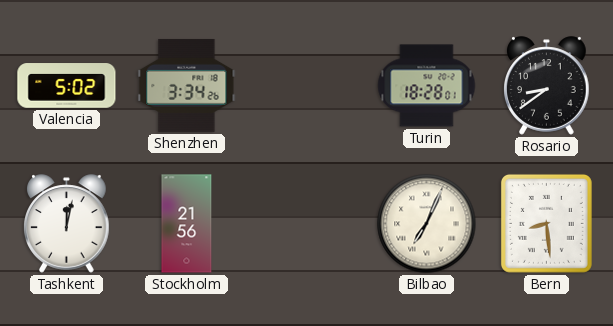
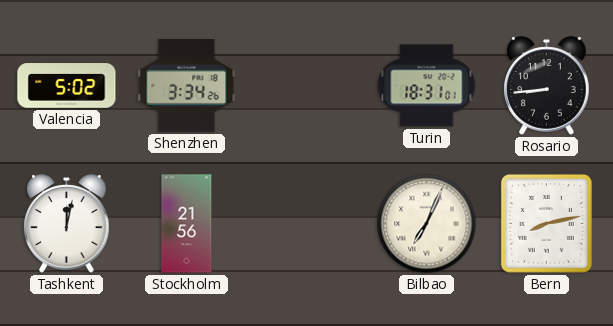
Turin: 18:28 -> 18:31 (427, 86)
Rosario: 8:39 -> 8:44 (547, 86)
Bern: 8:29 -> 8:13 (546, 223)
